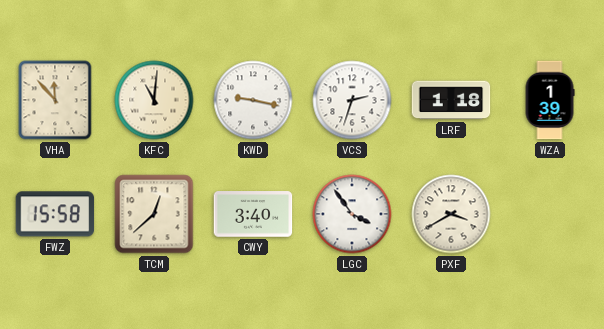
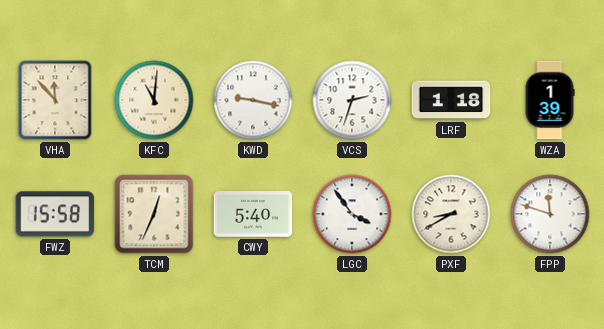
TCM: 12:38 -> 12:34 (154, 214)
CWY: 3:40 -> 5:40 (253, 214)
PXF: 3:40 -> 8:40 (451, 214)
FPP: none -> 11:48 (550, 214)
